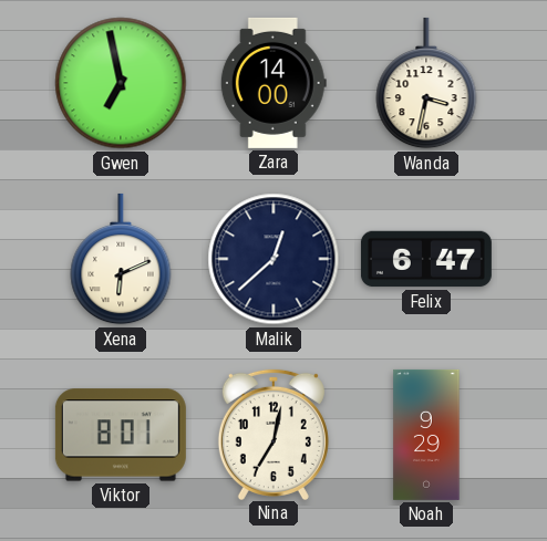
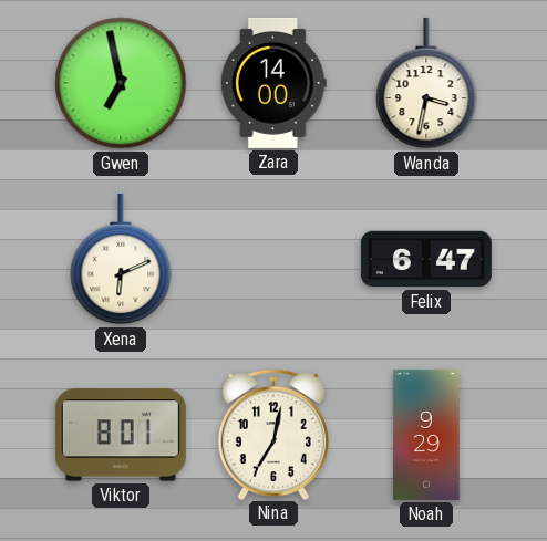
Malik: 12:38 -> none (273, 259)
